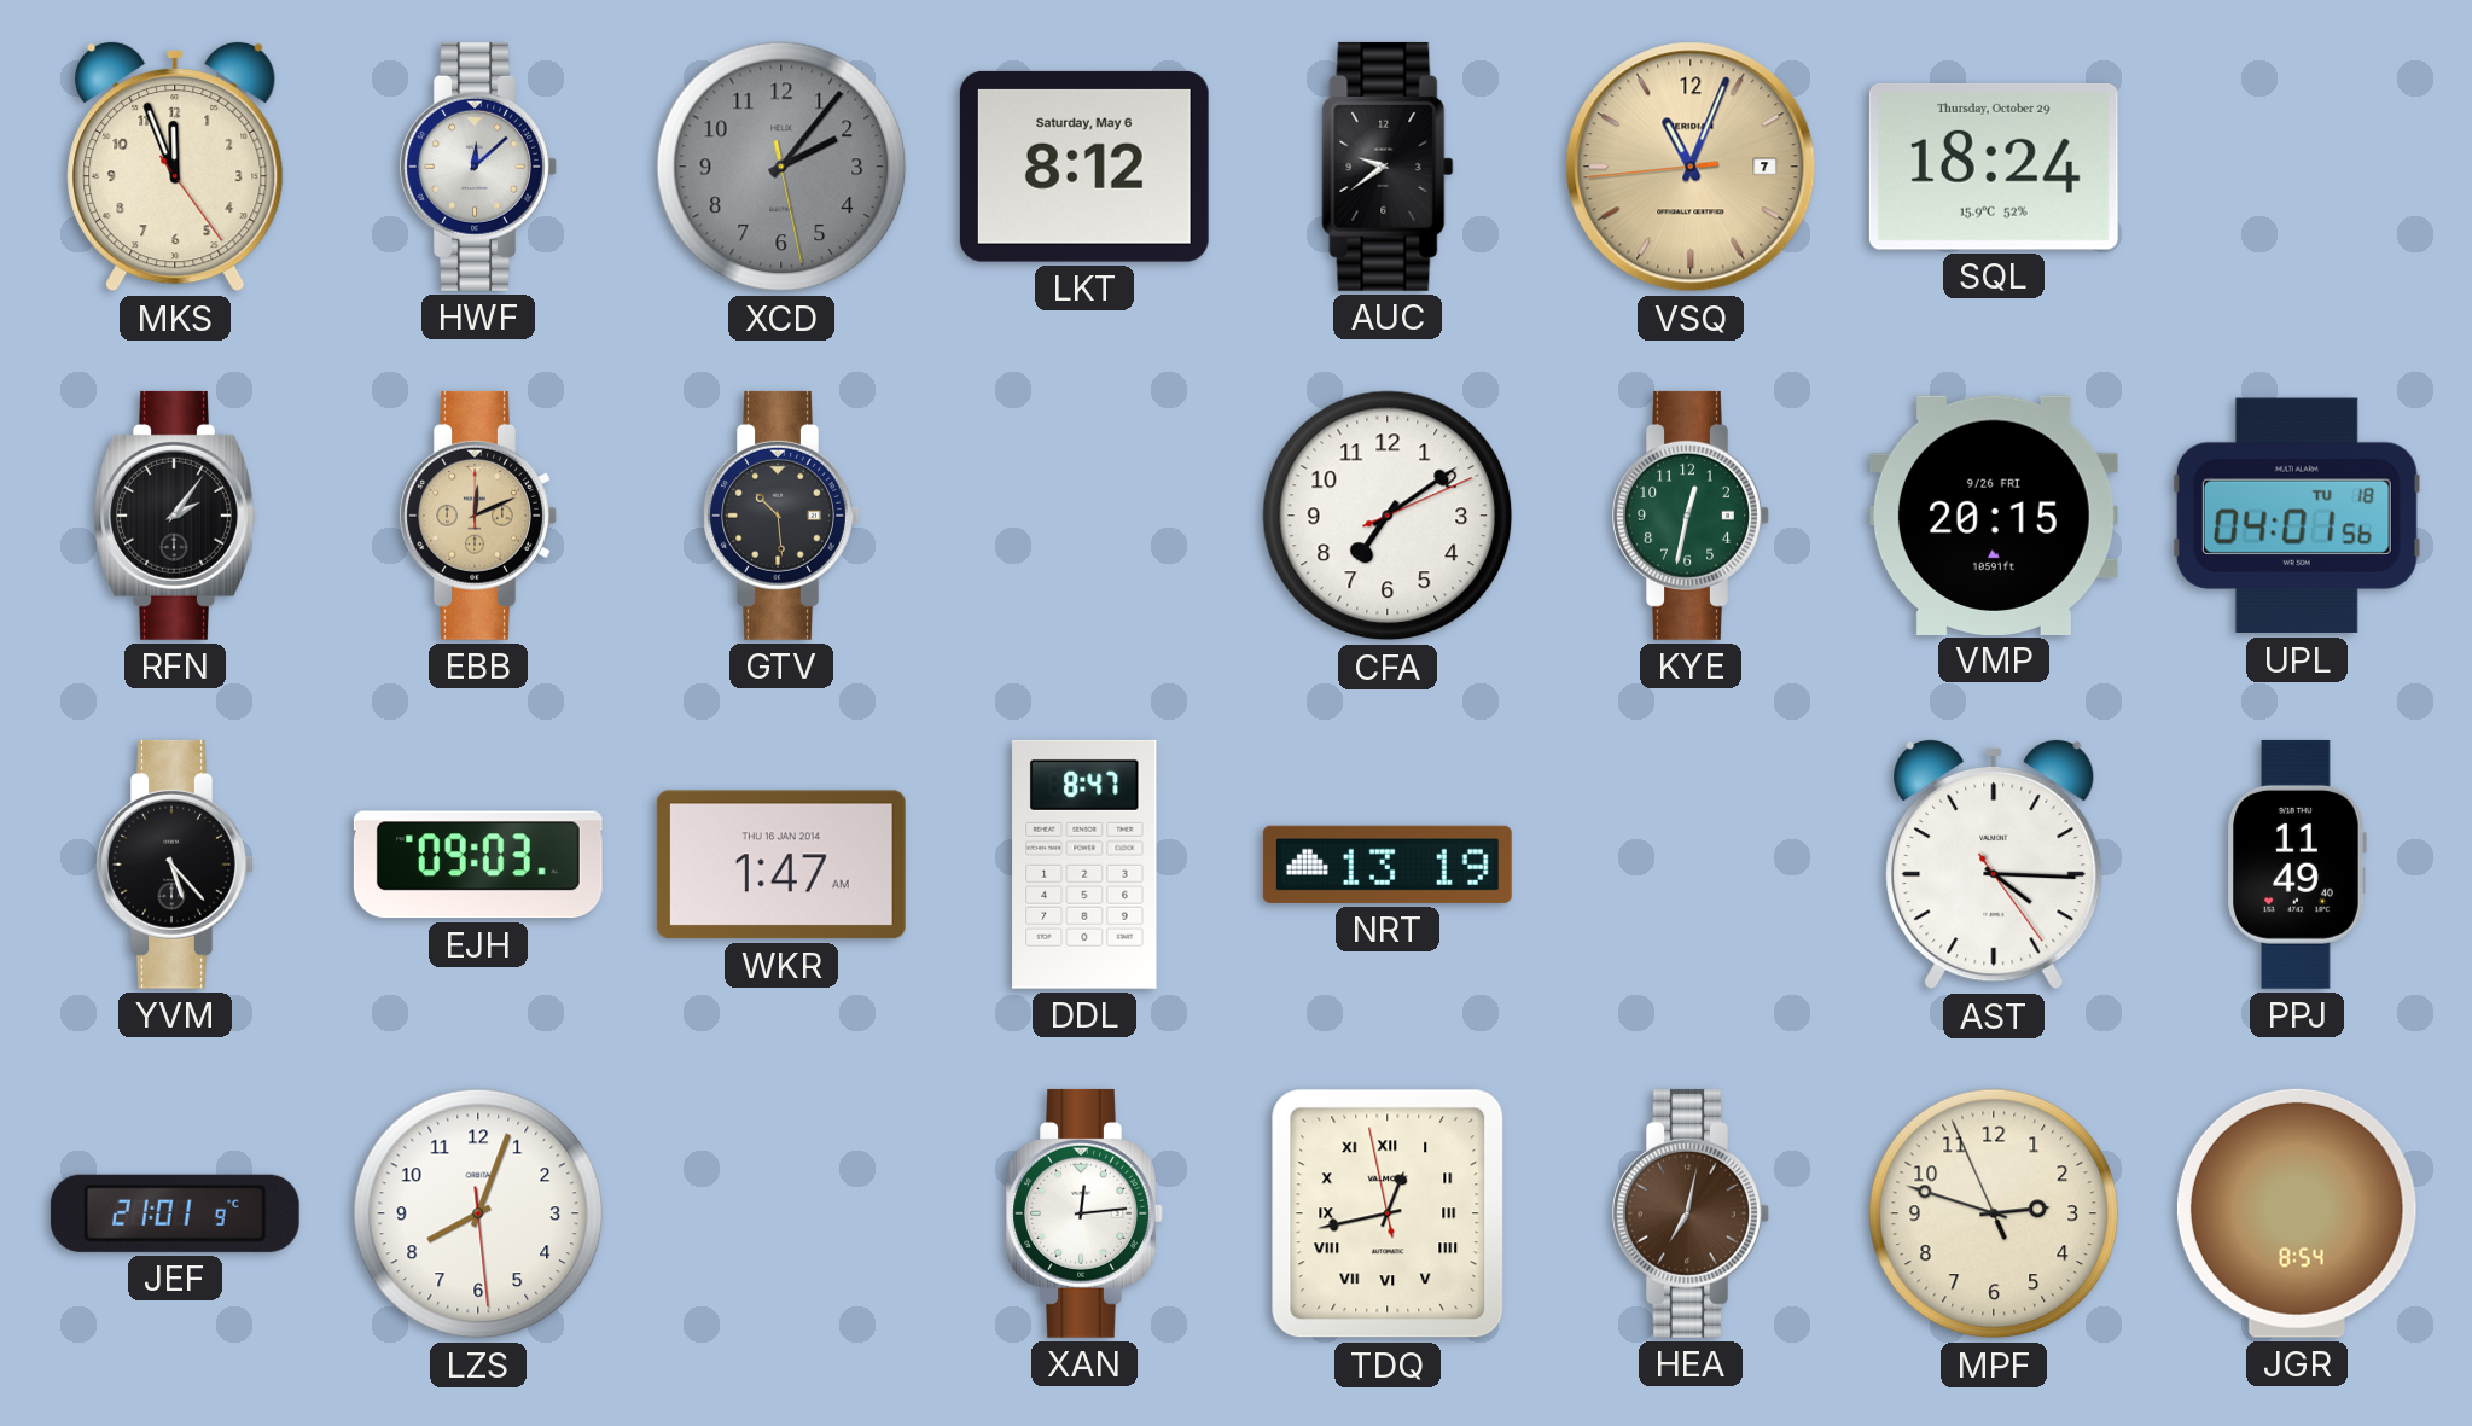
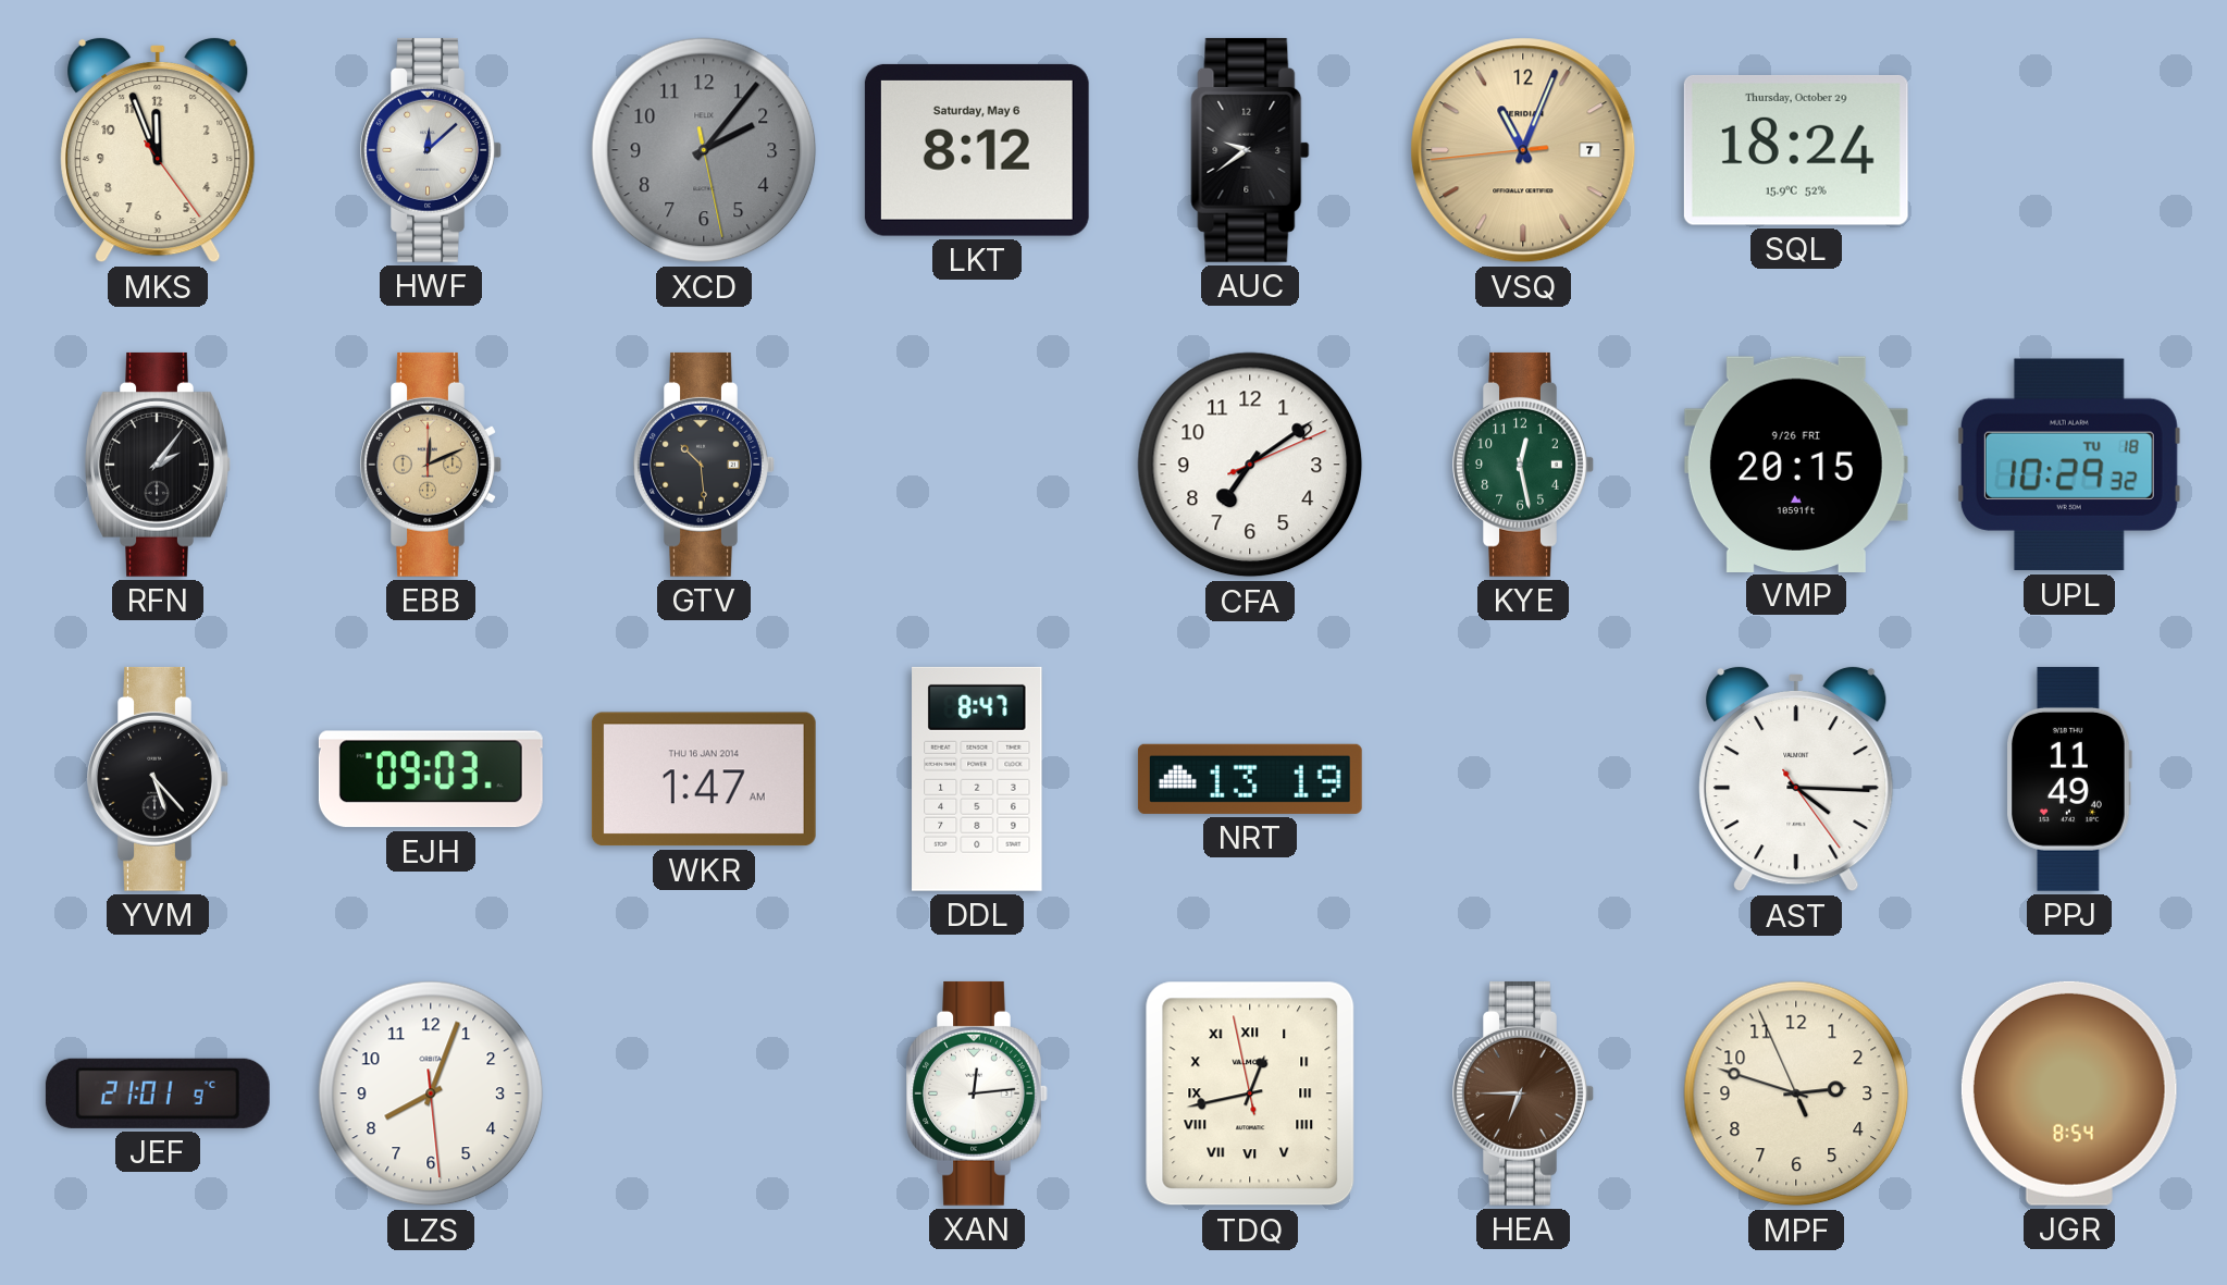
KYE: 12:32 -> 12:28 (1523, 465)
UPL: 04:01 -> 10:29 (2069, 465)
HEA: 7:02 -> 6:45 (1523, 1094)
